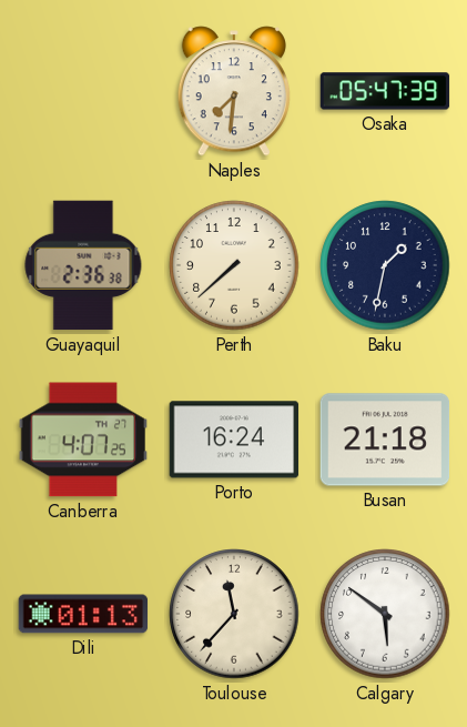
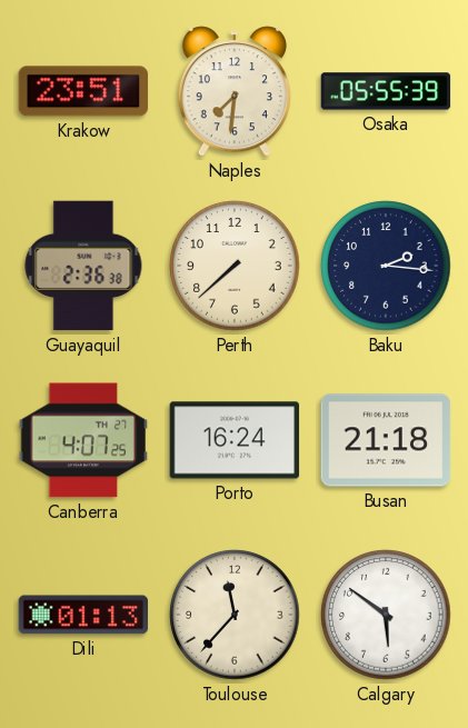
Krakow: none -> 23:51 (83, 91)
Osaka: 05:47 -> 05:55 (386, 91)
Baku: 1:32 -> 2:16 (386, 266)
